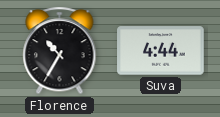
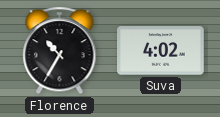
Suva: 4:44 -> 4:02 (161, 51)
